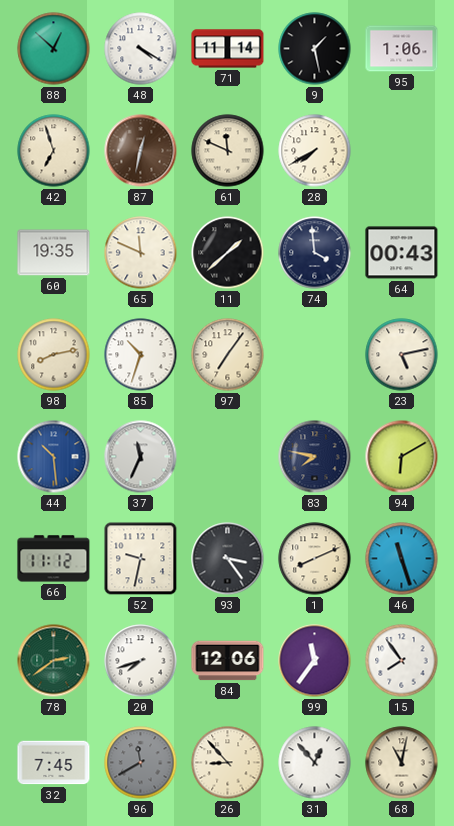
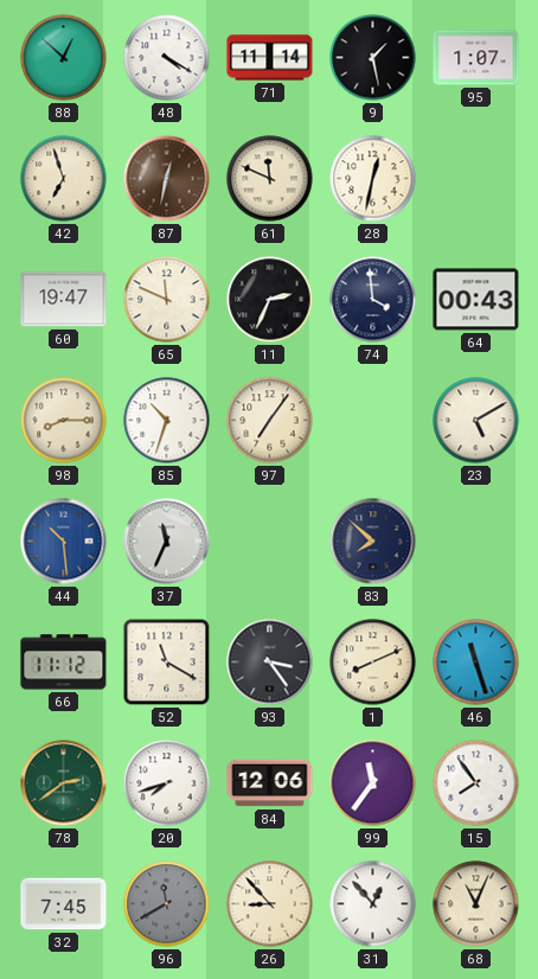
95: 1:06 -> 1:07 (476, 58)
28: 7:40 -> 12:32 (373, 179)
60: 19:35 -> 19:47 (64, 300)
11: 1:38 -> 2:34 (270, 300)
98: 8:13 -> 8:15 (64, 421)
23: 5:13 -> 5:10 (476, 421)
83: 7:47 -> 7:52 (373, 542)
94: 6:10 -> none (402, 457)
52: 9:32 -> 11:20 (167, 663)
68: 11:02 -> 11:04 (476, 904)
